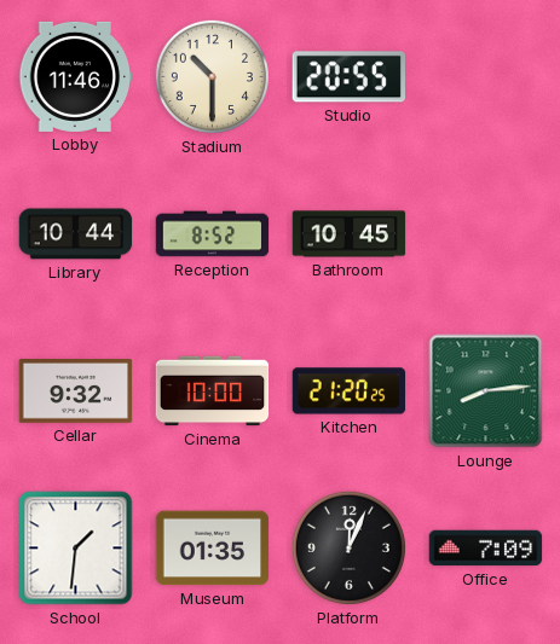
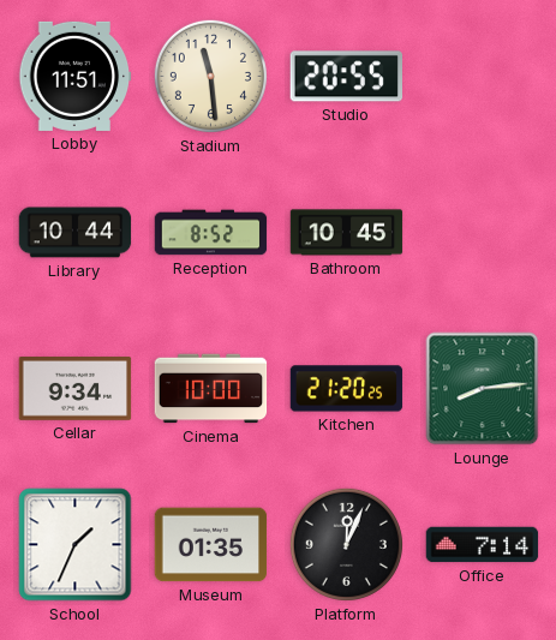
Lobby: 11:46 -> 11:51 (76, 76)
Stadium: 10:30 -> 11:29 (210, 76)
Cellar: 9:32 -> 9:34 (76, 389)
School: 1:31 -> 1:34 (76, 545)
Office: 7:09 -> 7:14 (483, 545)
